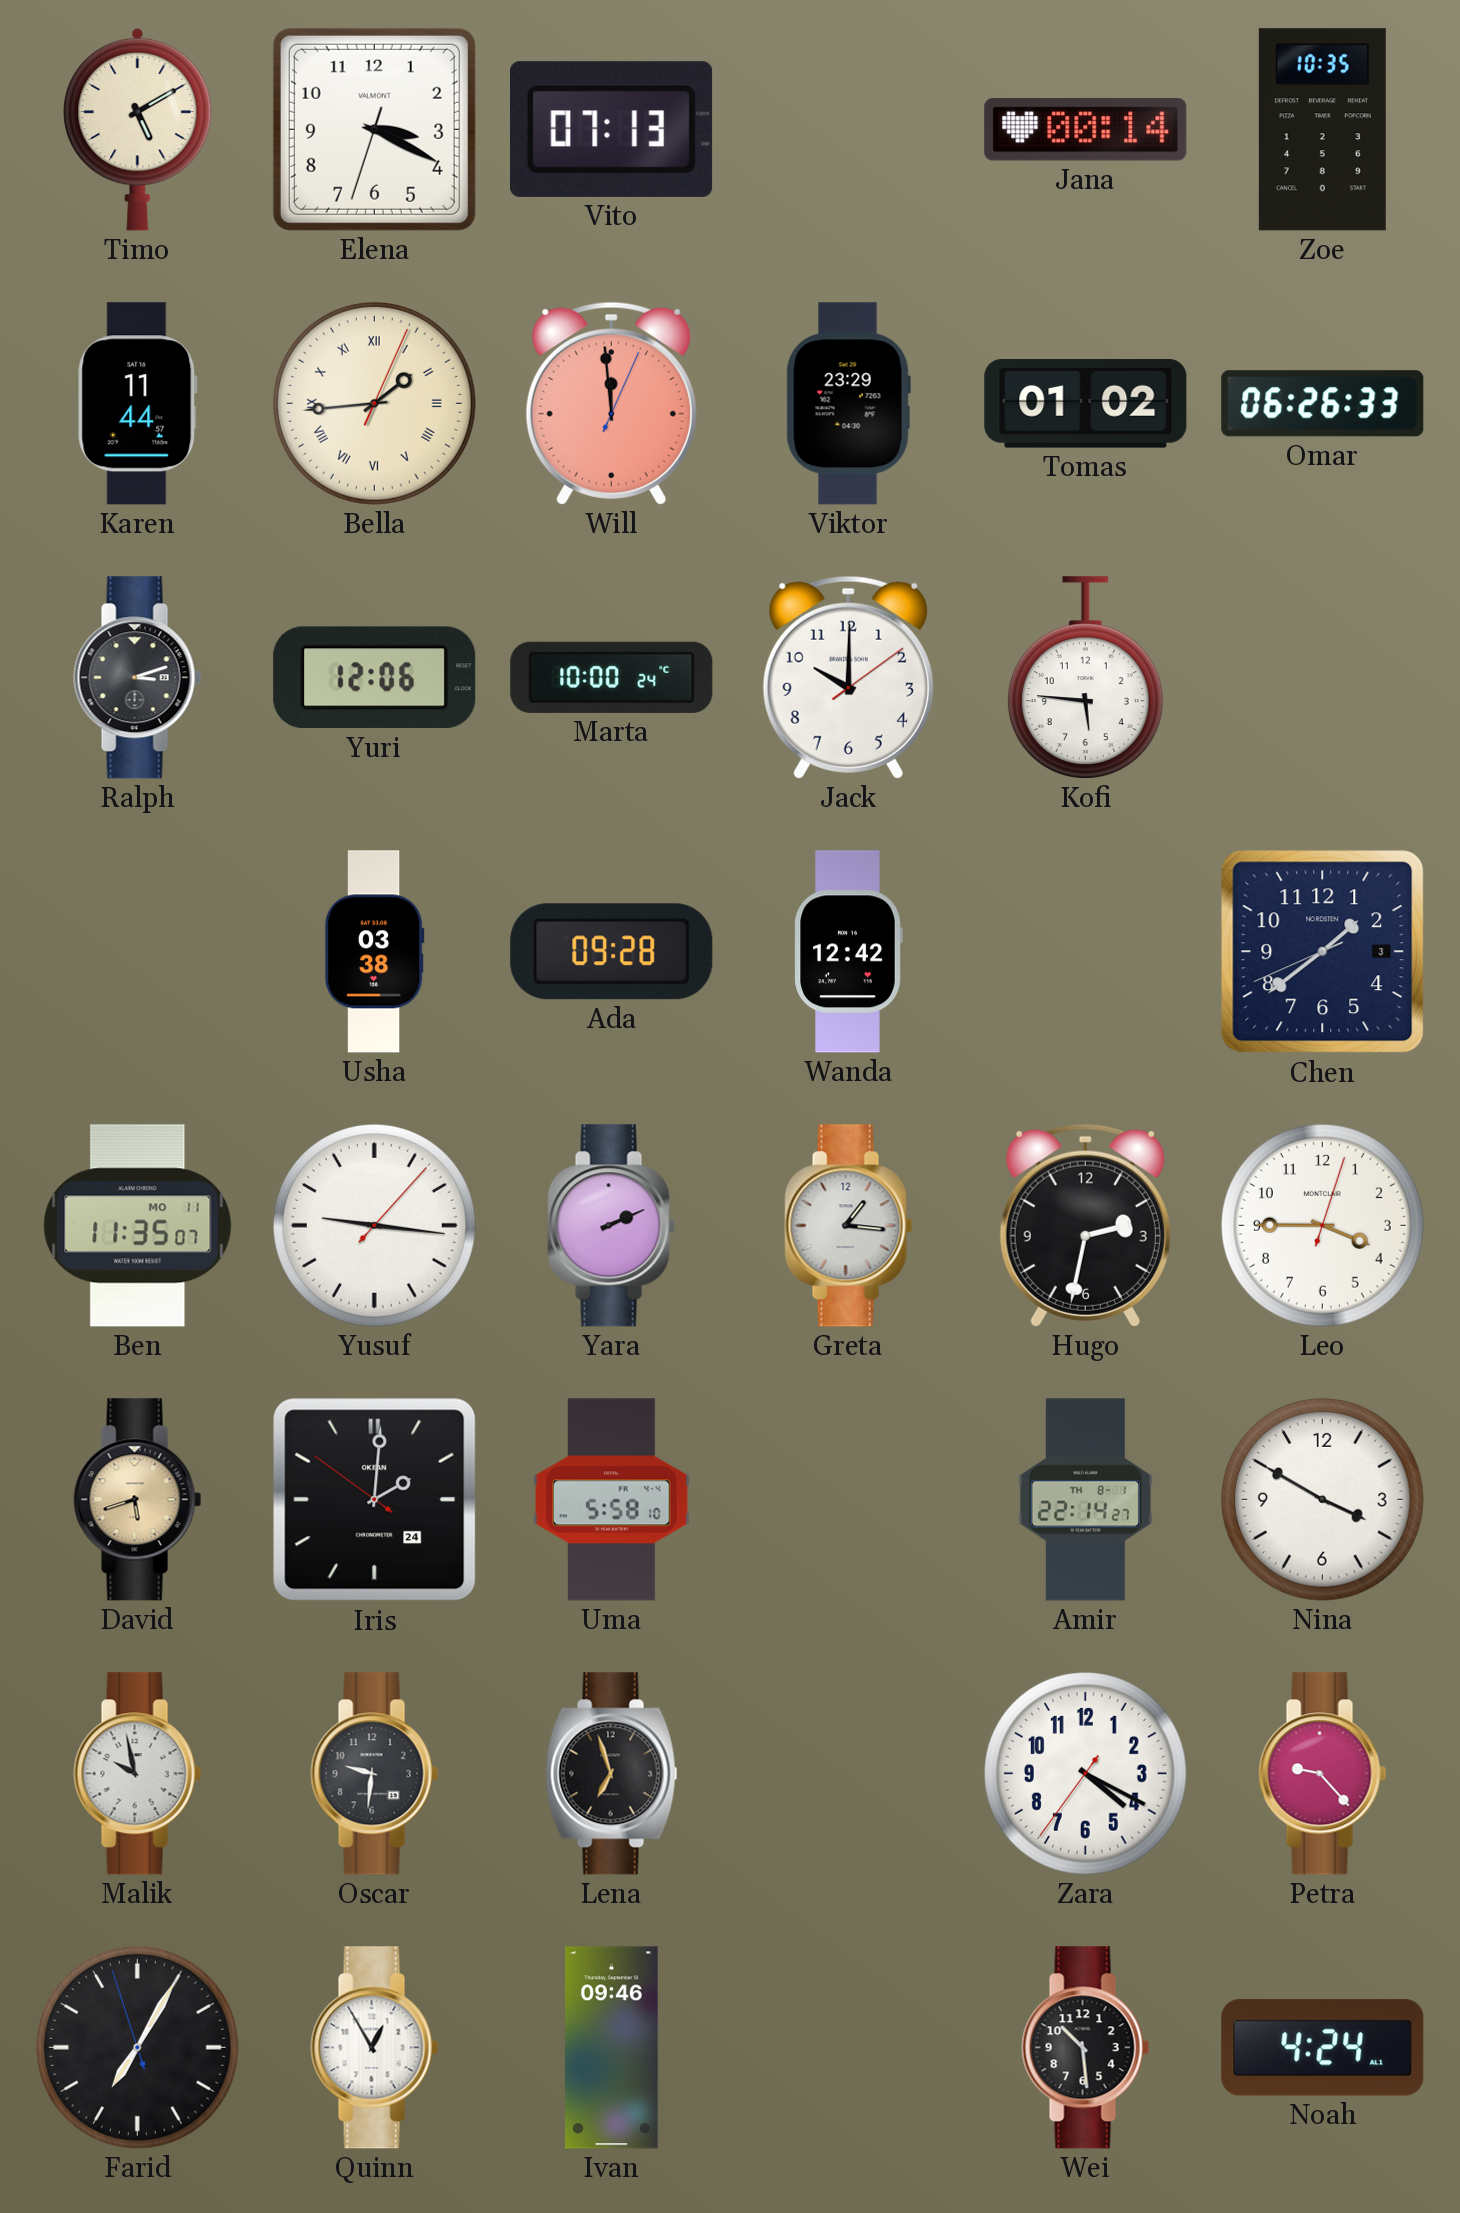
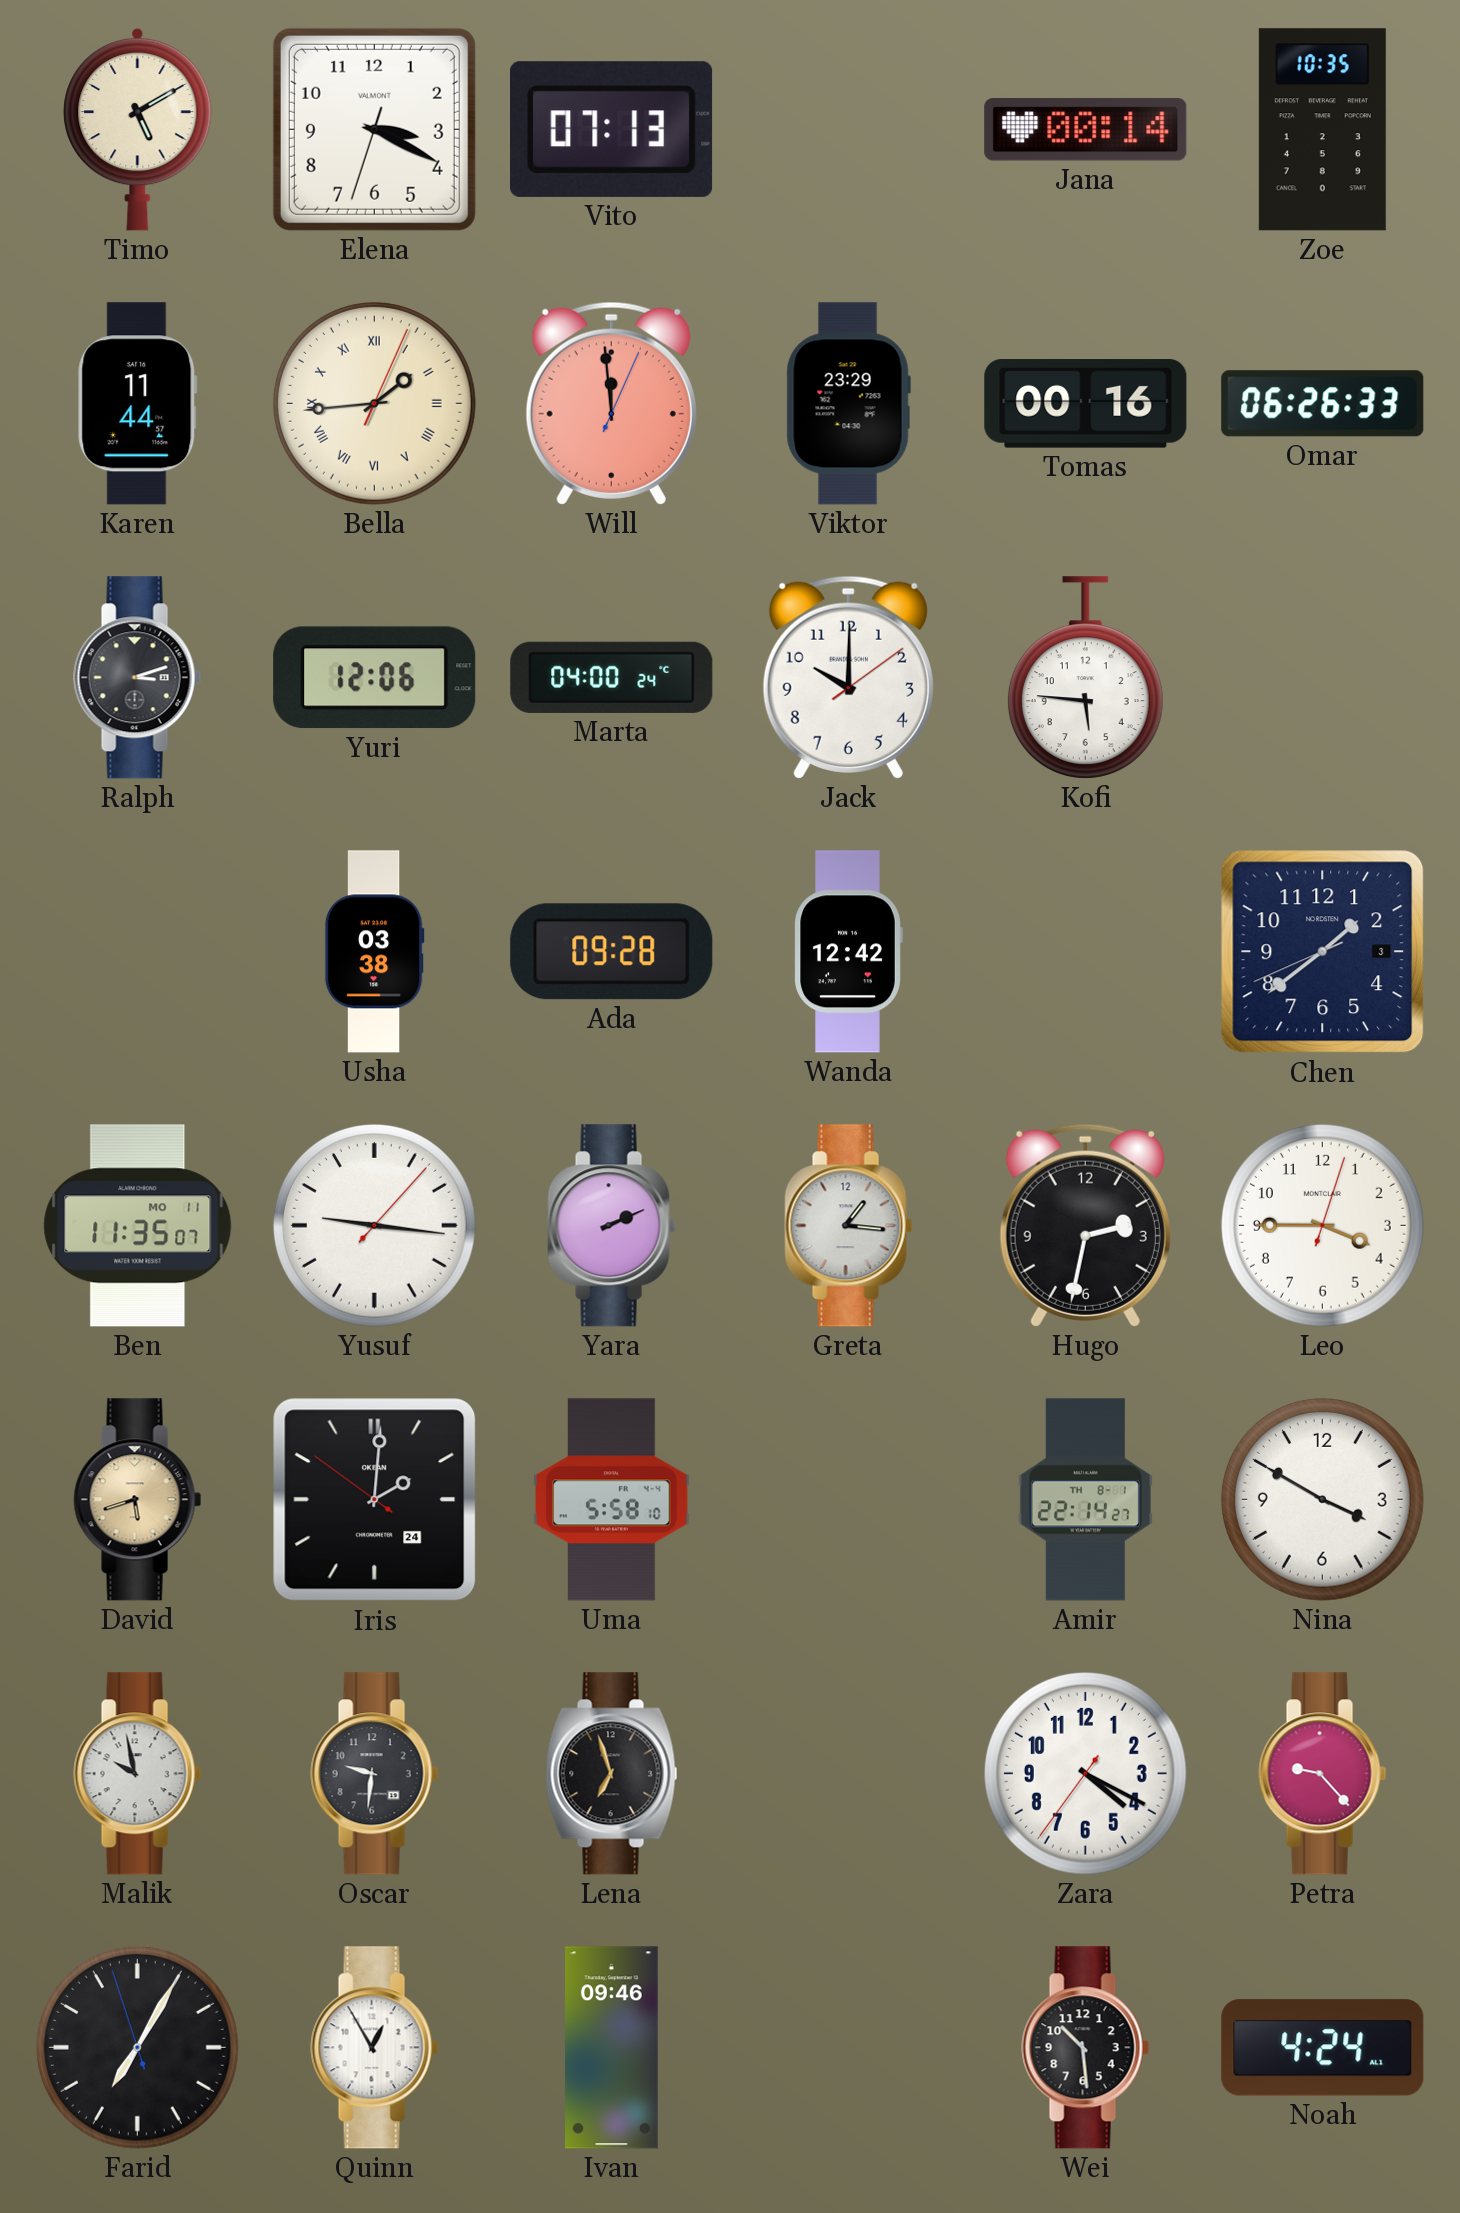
Tomas: 01:02 -> 00:16 (1086, 404)
Marta: 10:00 -> 04:00 (612, 677)
